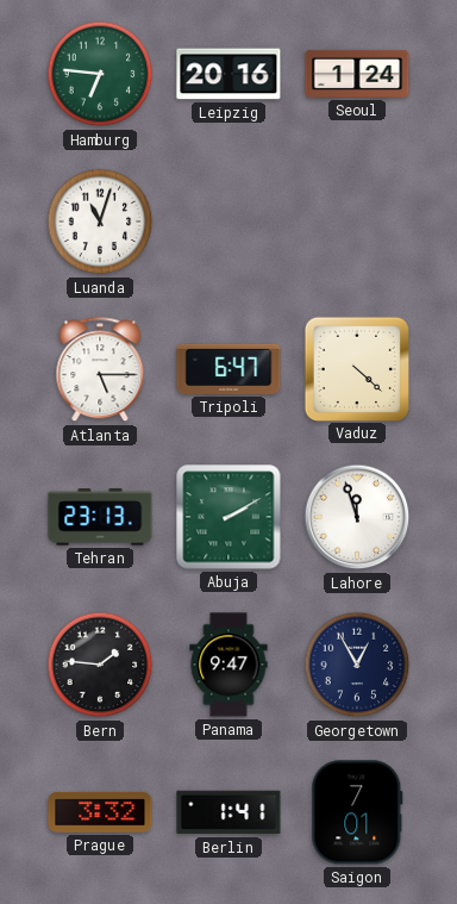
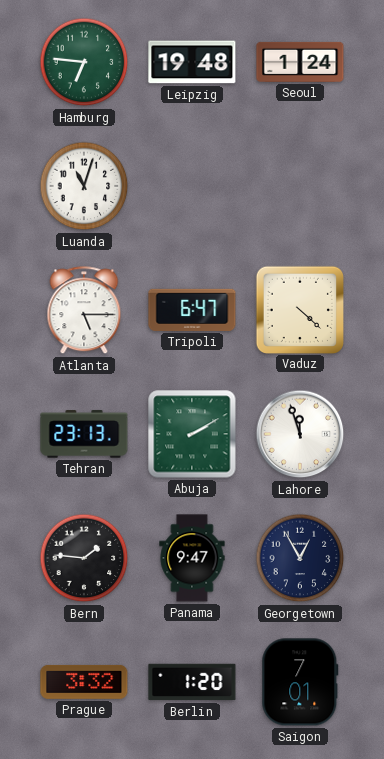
Leipzig: 20:16 -> 19:48 (192, 62)
Berlin: 1:41 -> 1:20 (192, 682)
